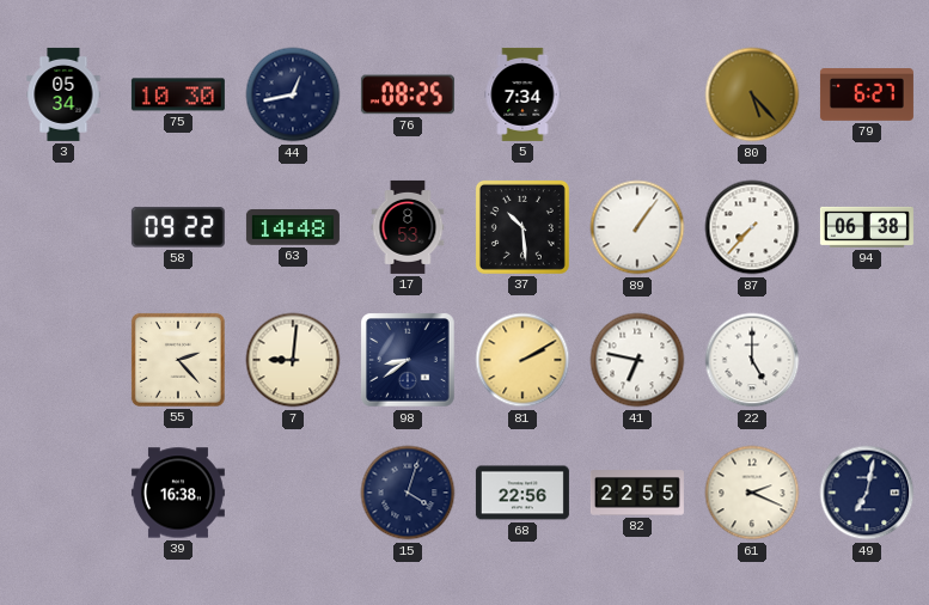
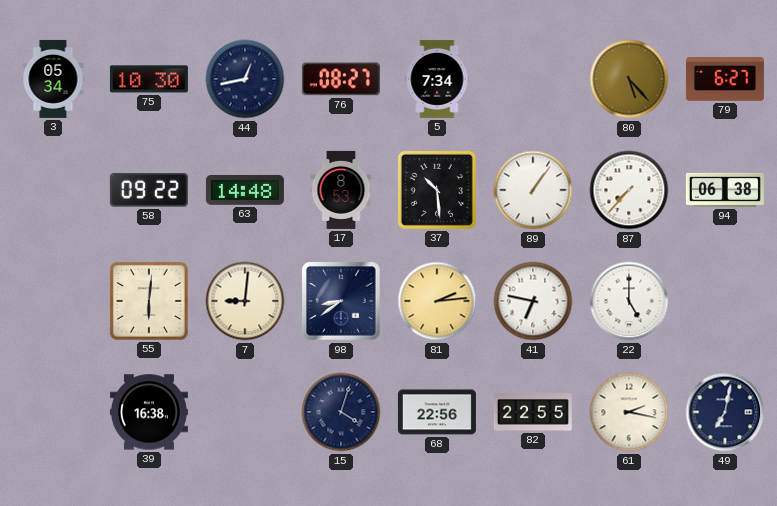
76: 08:25 -> 08:27 (341, 79)
55: 2:23 -> 6:01 (149, 301)
81: 2:10 -> 2:14 (437, 301)
61: 2:19 -> 2:17 (629, 412)
